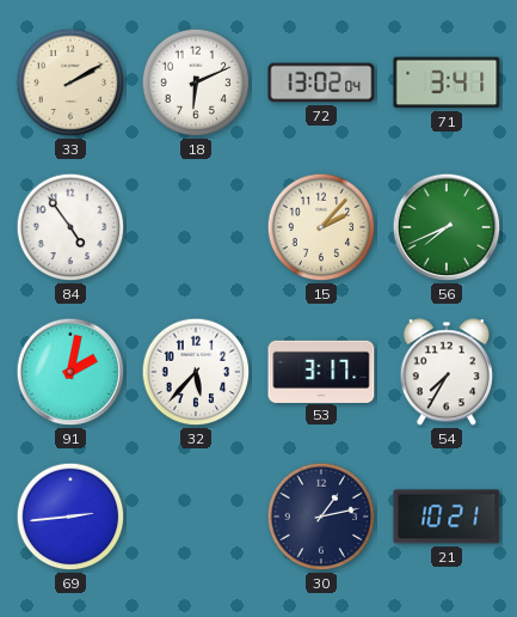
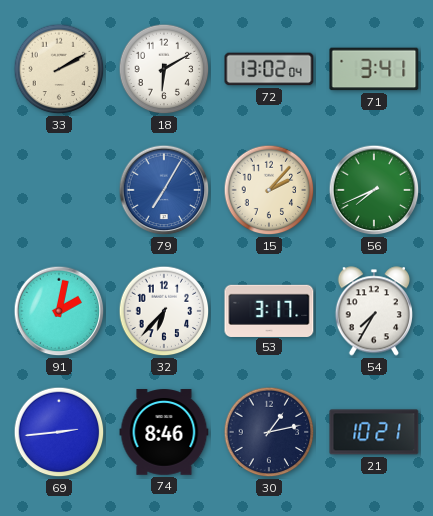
18: 6:11 -> 6:10 (164, 69)
84: 4:54 -> none (70, 227)
79: none -> 7:05 (164, 190)
32: 5:37 -> 6:37 (164, 311)
74: none -> 8:46 (164, 432)
